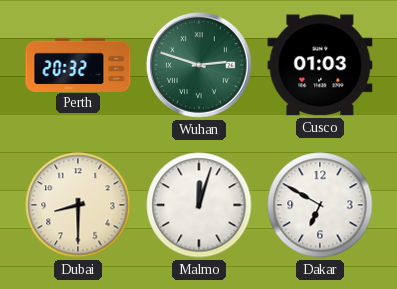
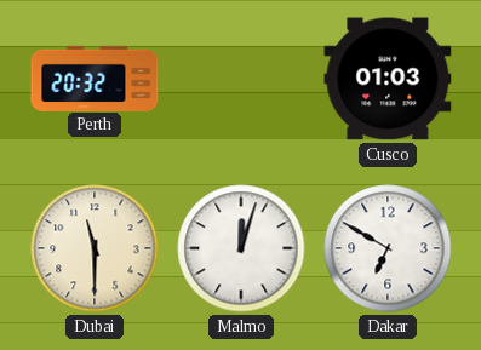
Wuhan: 2:48 -> none (200, 66)
Dubai: 8:30 -> 11:30 (95, 248)
